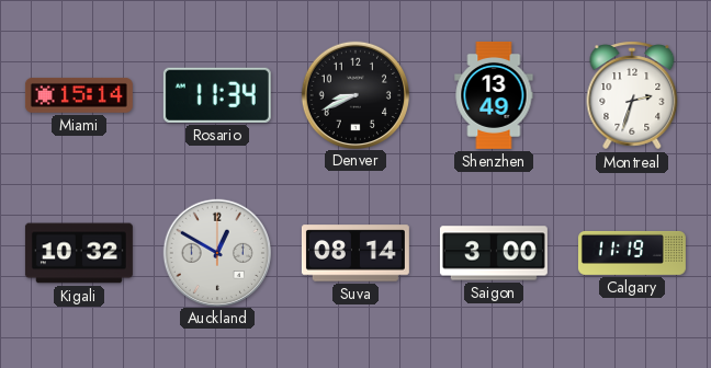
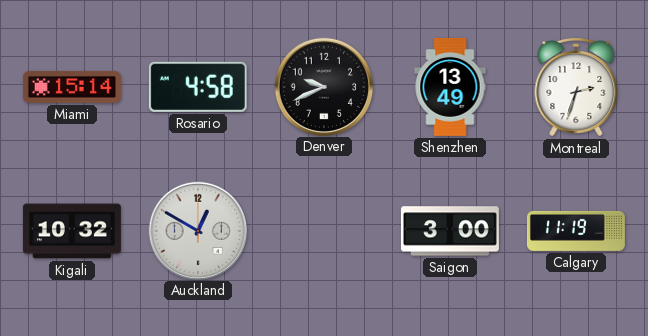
Rosario: 11:34 -> 4:58 (198, 87)
Denver: 8:41 -> 9:41 (323, 86)
Suva: 08:14 -> none (356, 253)
